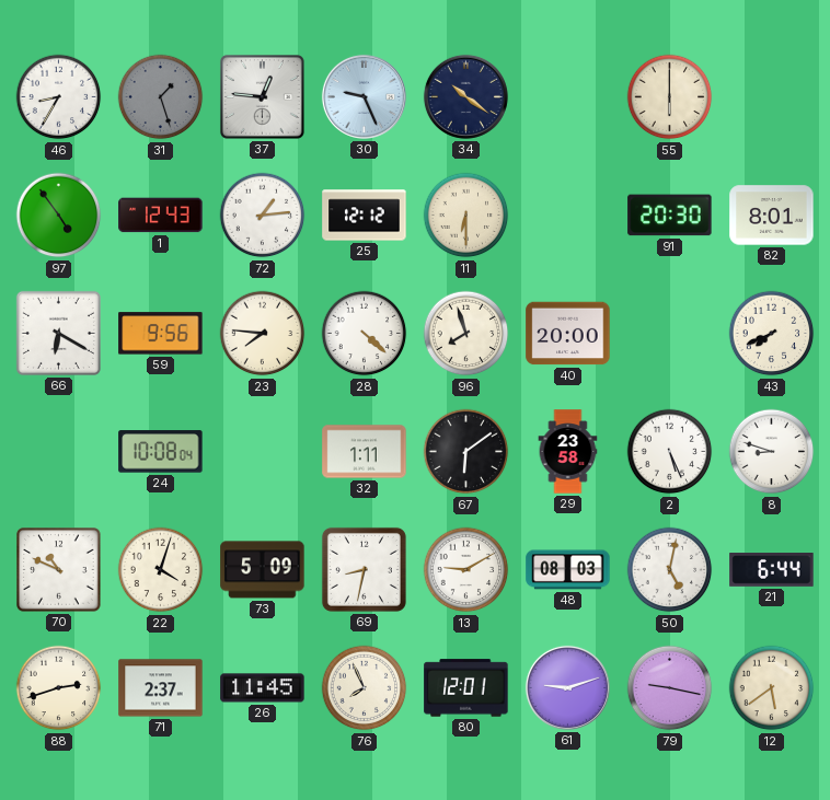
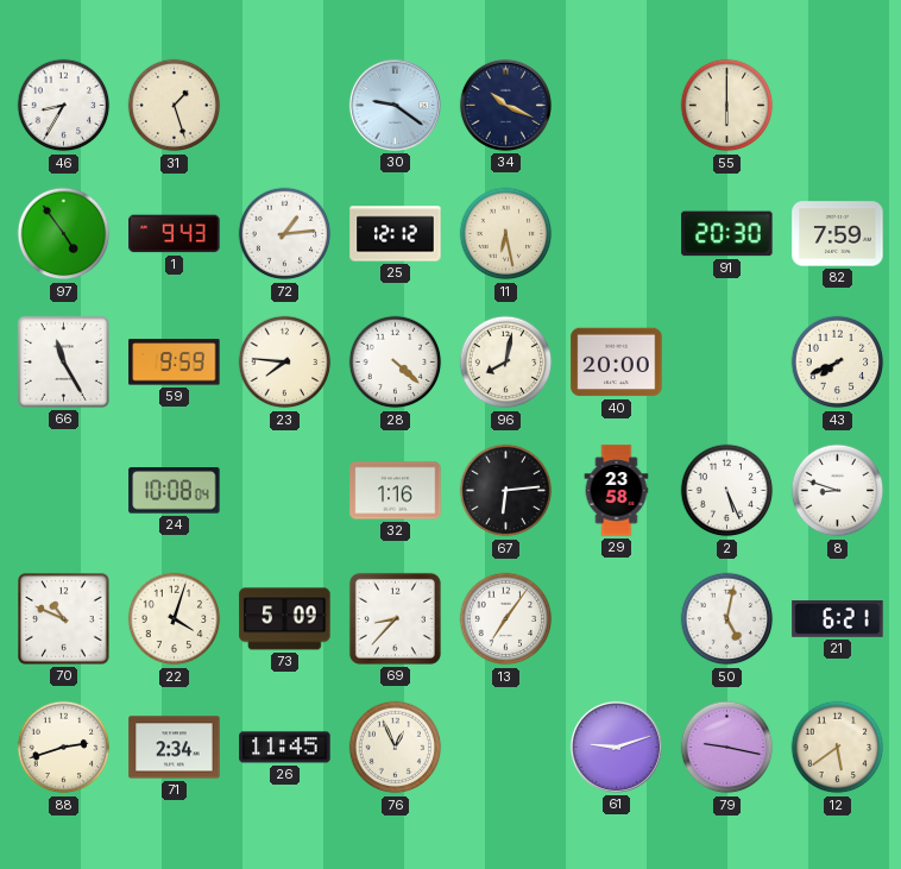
31 dial: grey -> cream (175, 106)
37: 12:46 -> none (262, 96)
30: 9:26 -> 9:21 (395, 105)
34: 10:21 -> 10:19 (505, 105)
1: 12:43 -> 9:43 (175, 234)
11: 6:30 -> 6:28 (506, 234)
82: 8:01 -> 7:59 (838, 234)
66: 6:20 -> 11:25 (63, 361)
59: 9:56 -> 9:59 (175, 363)
96: 7:57 -> 8:02 (506, 363)
32: 1:11 -> 1:16 (396, 491)
67: 6:09 -> 6:14 (506, 491)
69: 8:32 -> 8:37 (395, 618)
13: 9:10 -> 7:06 (506, 619)
48: 08:03 -> none (568, 570)
21: 6:44 -> 6:21 (838, 619)
71: 2:37 -> 2:34 (175, 748)
76: 7:56 -> 12:56 (396, 748)
80: 12:01 -> none (466, 688)
